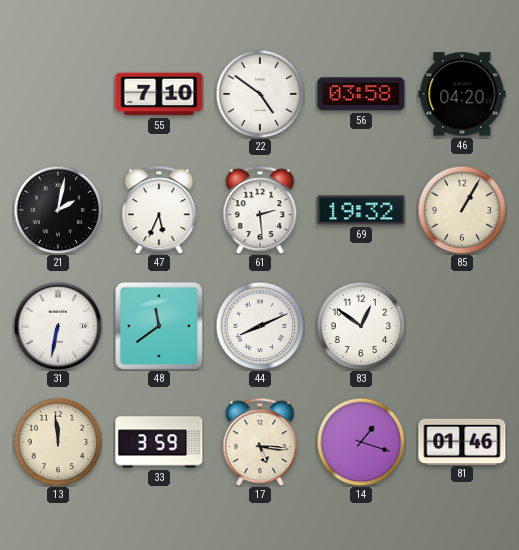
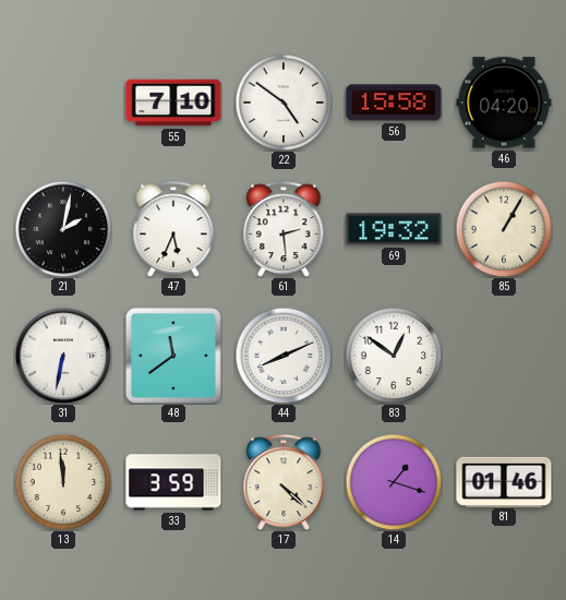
56: 03:58 -> 15:58 (394, 103)
17: 5:16 -> 4:22 (284, 482)
